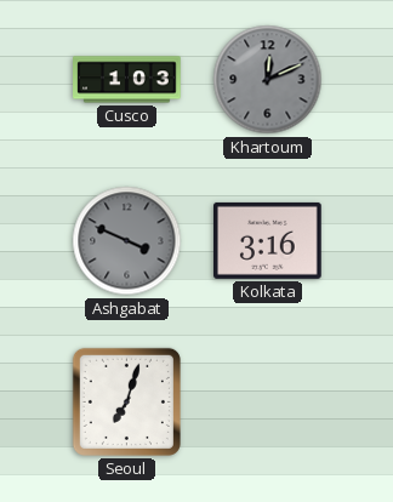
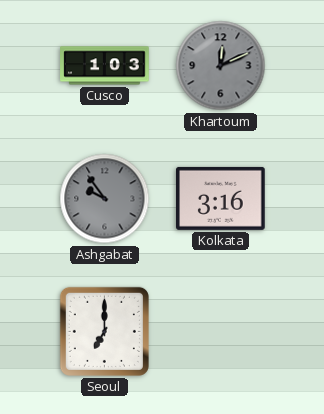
Ashgabat: 3:49 -> 9:54 (105, 199)
Seoul: 7:03 -> 7:00 (104, 331)
